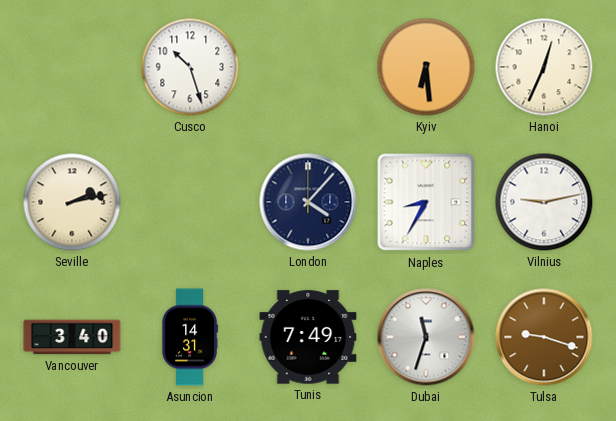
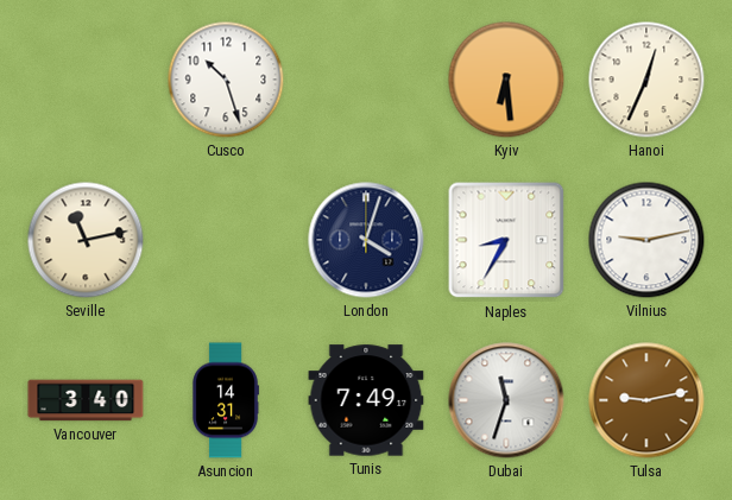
Seville: 2:13 -> 11:13 (86, 240)
London: 4:07 -> 4:03 (366, 240)
Tulsa: 9:18 -> 9:13 (646, 400)
